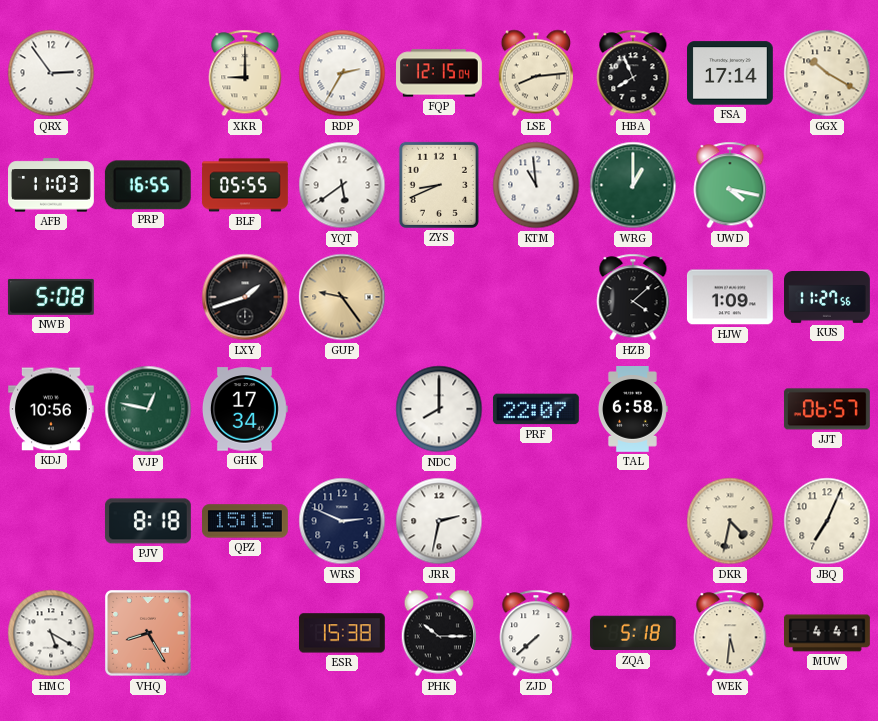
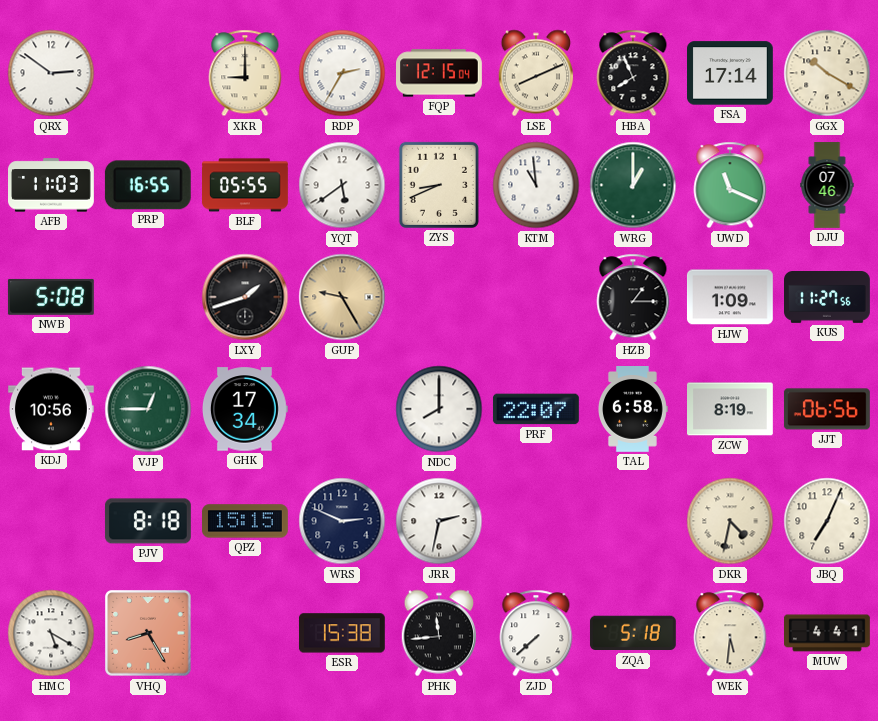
QRX: 2:54 -> 2:51 (51, 73)
LSE: 8:14 -> 8:11 (536, 73)
UWD: 4:17 -> 11:19 (730, 185)
DJU: none -> 07:46 (827, 185)
GUP: 9:24 -> 9:25 (342, 297)
HZB: 4:08 -> 1:15 (633, 297)
VJP: 12:47 -> 12:45 (148, 409)
ZCW: none -> 8:19 (731, 409)
JJT: 06:57 -> 06:56 (827, 409)
PHK: 10:15 -> 11:44 (439, 633)
